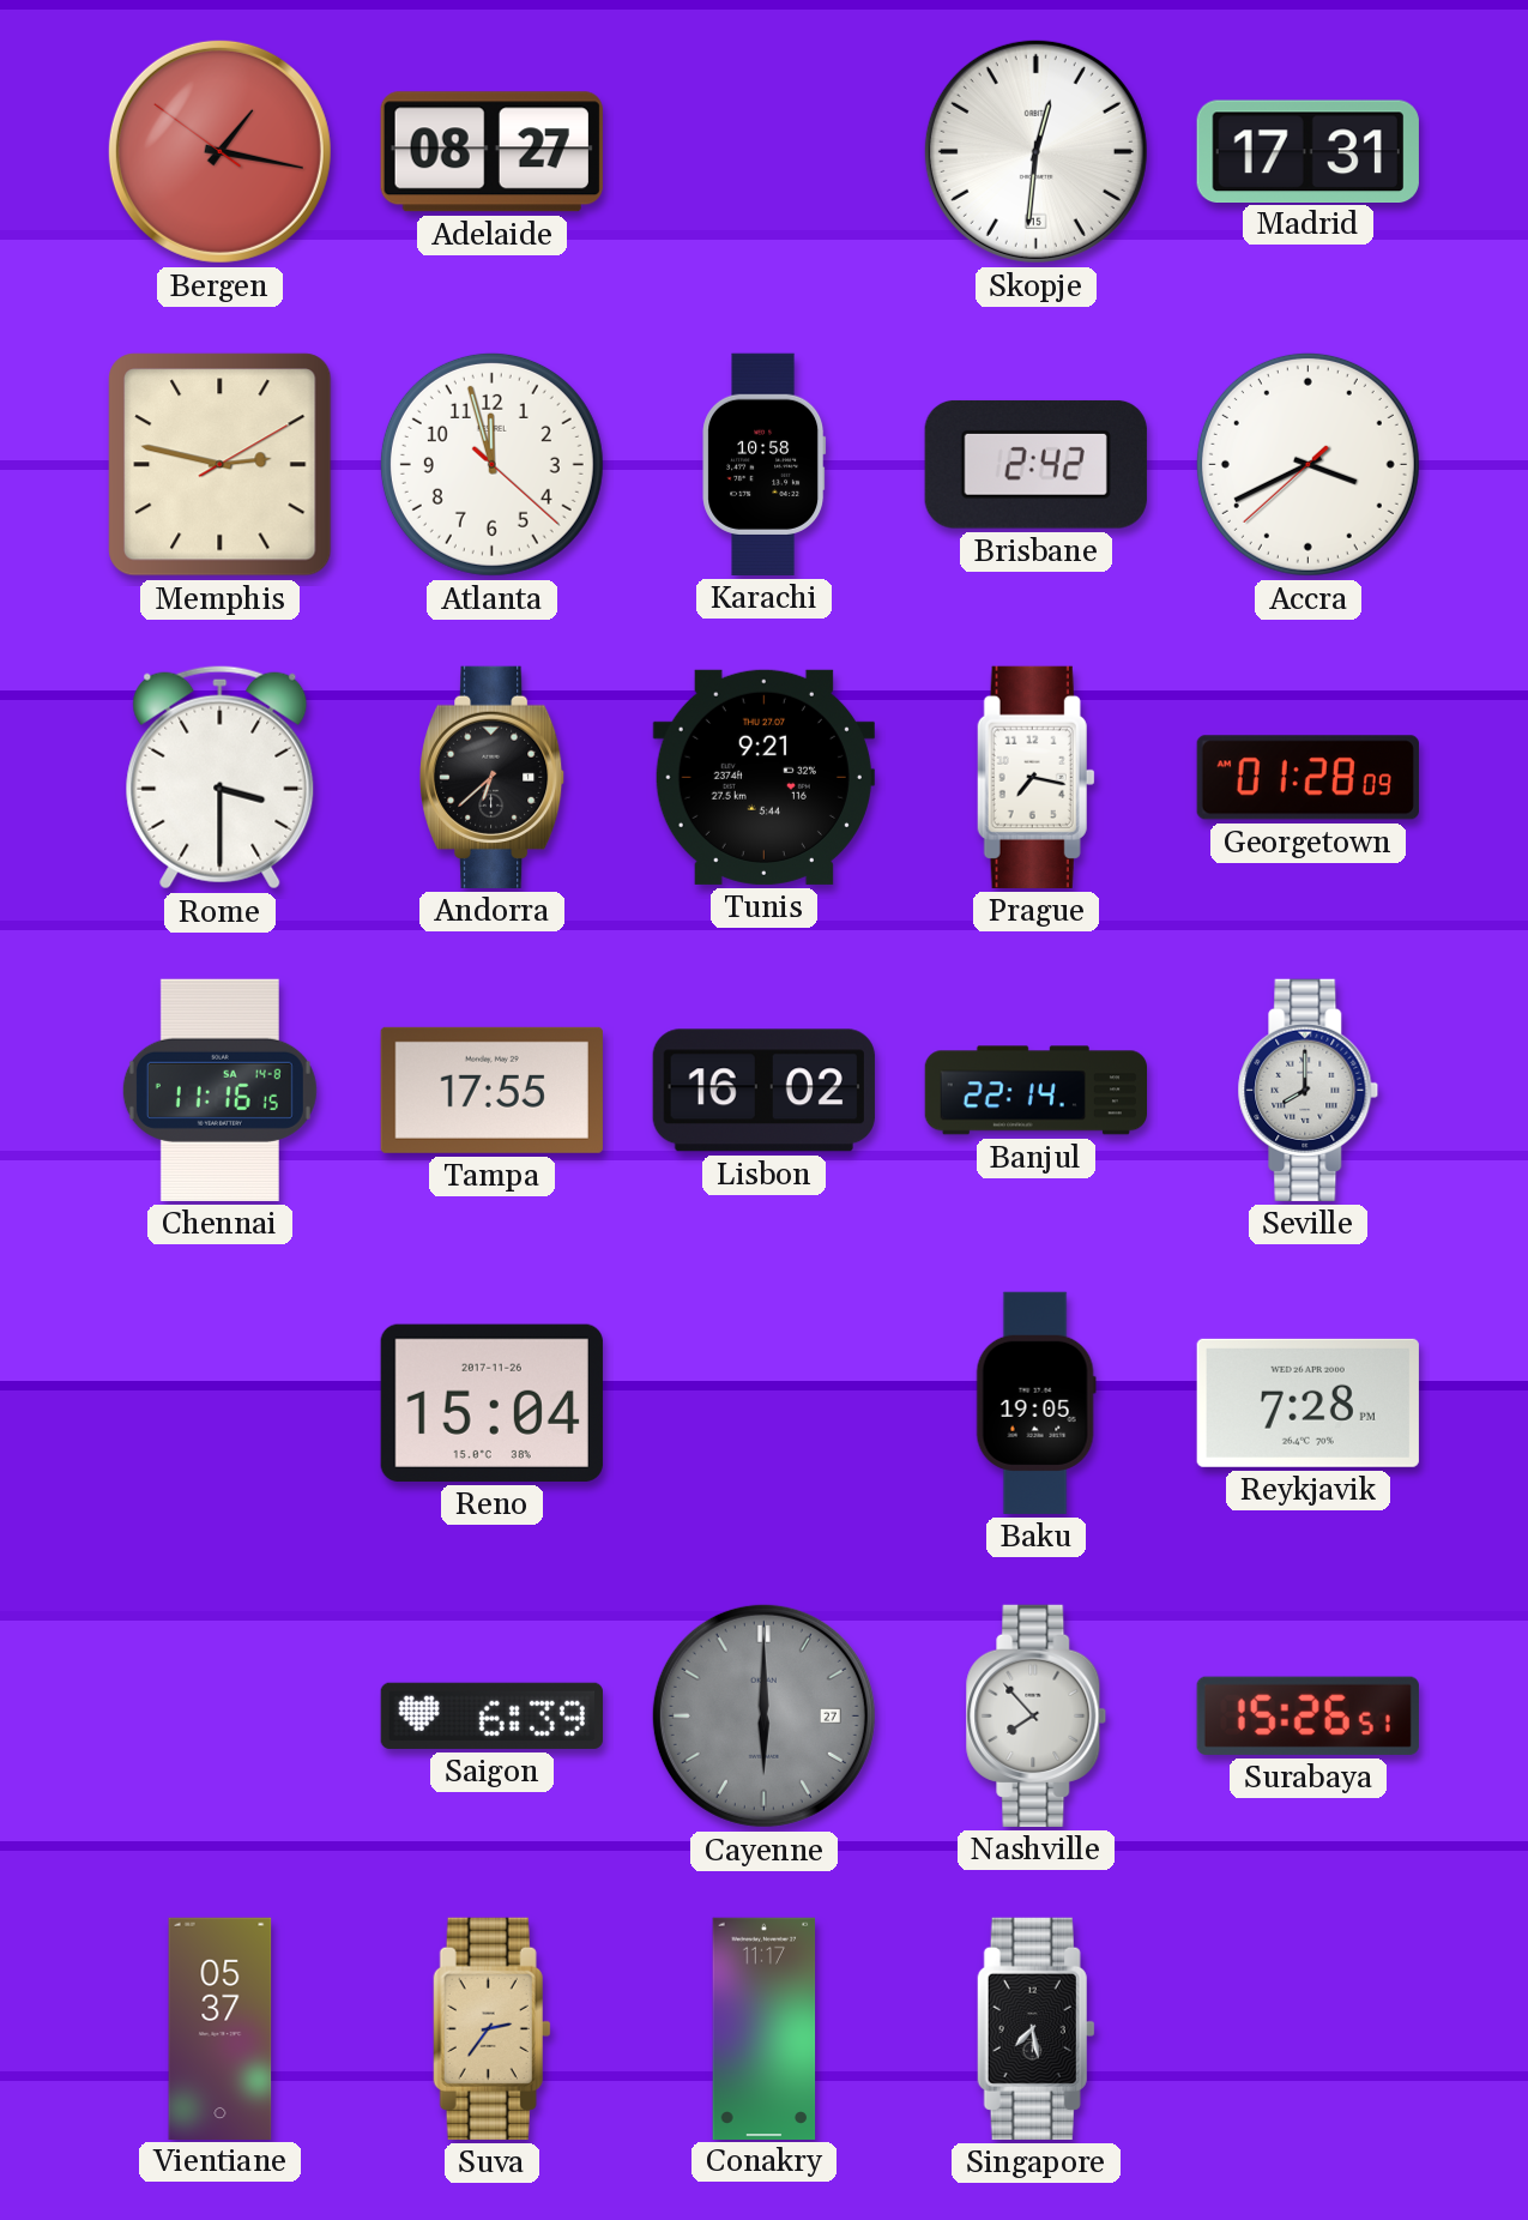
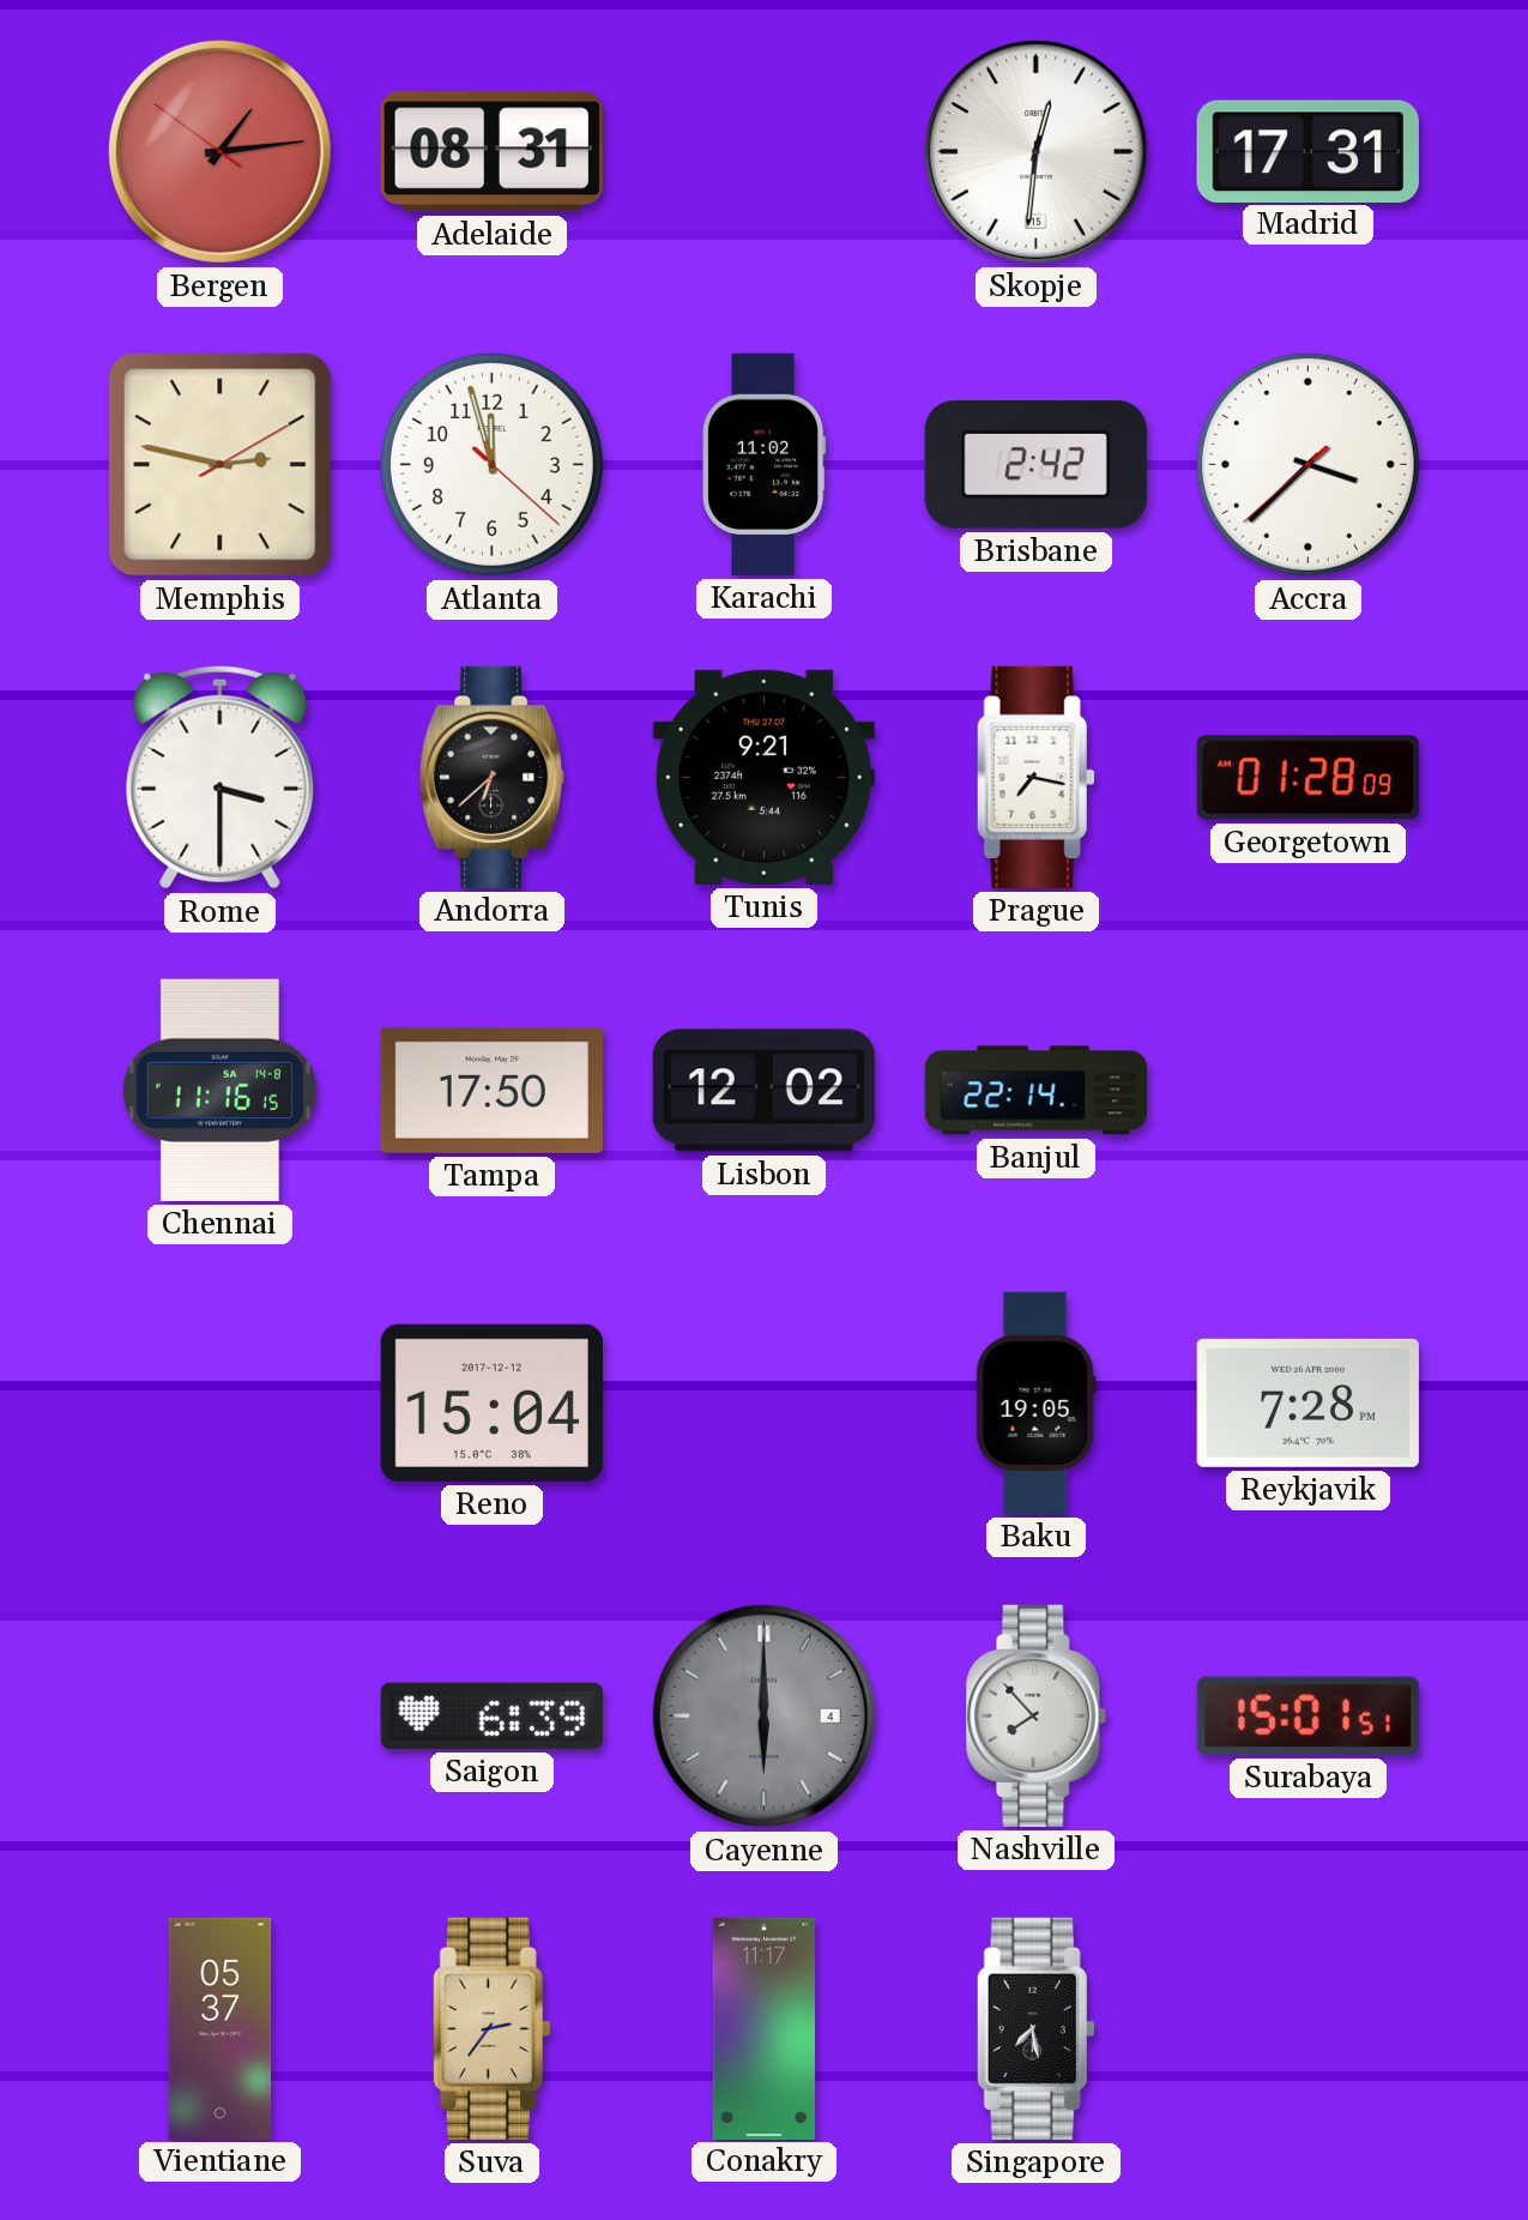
Bergen: 1:16 -> 1:13 (219, 151)
Adelaide: 08:27 -> 08:31 (491, 152)
Karachi: 10:58 -> 11:02 (765, 464)
Accra: 3:40 -> 3:37 (1307, 464)
Tampa: 17:55 -> 17:50 (491, 1090)
Lisbon: 16:02 -> 12:02 (763, 1091)
Seville: 8:00 -> none (1309, 1090)
Reno date: 2017-11-26 -> 2017-12-12 (491, 1402)
Cayenne date: 27 -> 4 (763, 1715)
Surabaya: 15:26 -> 15:01 (1307, 1715)
